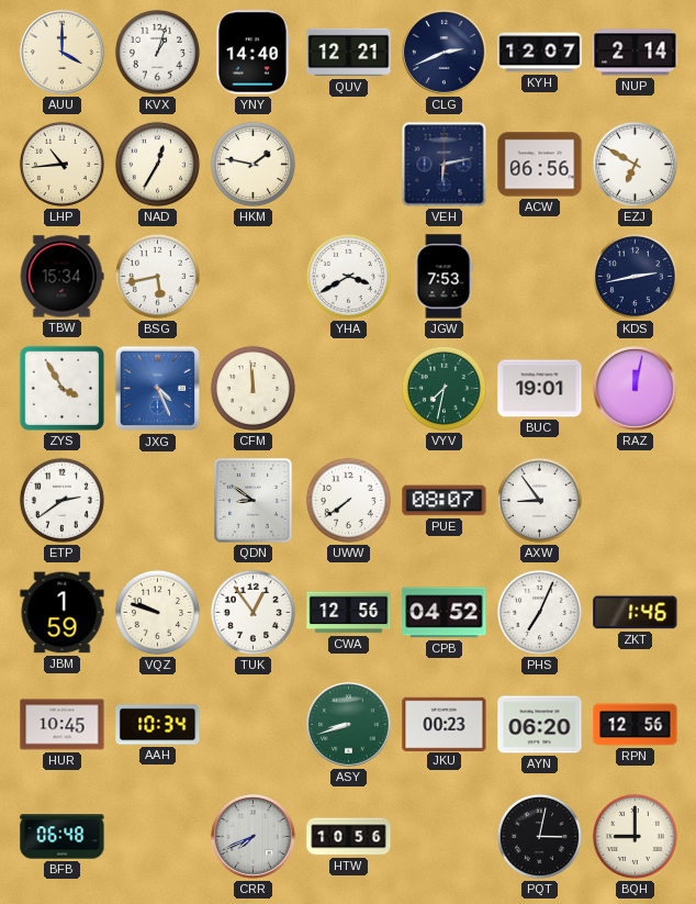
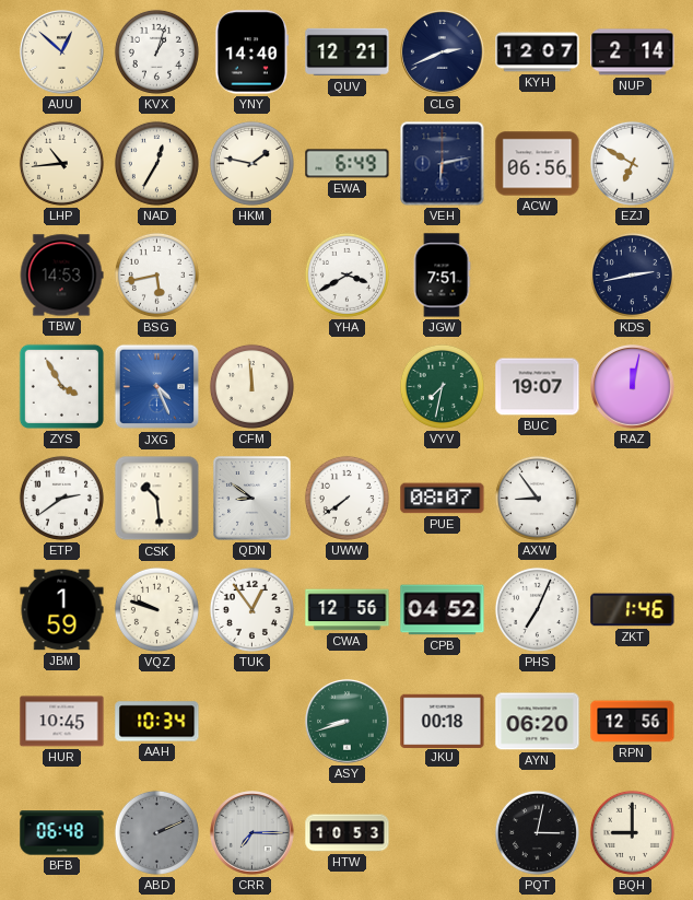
AUU: 4:00 -> 12:52 (62, 52)
EWA: none -> 6:49 (348, 164)
TBW: 15:34 -> 14:53 (61, 276)
JGW: 7:53 -> 7:51 (442, 276)
BUC: 19:01 -> 19:07 (538, 387)
CSK: none -> 10:29 (157, 499)
JKU: 00:23 -> 00:18 (443, 721)
ABD: none -> 2:11 (156, 832)
CRR: 7:41 -> 7:15 (252, 833)
HTW: 10:56 -> 10:53 (348, 833)
